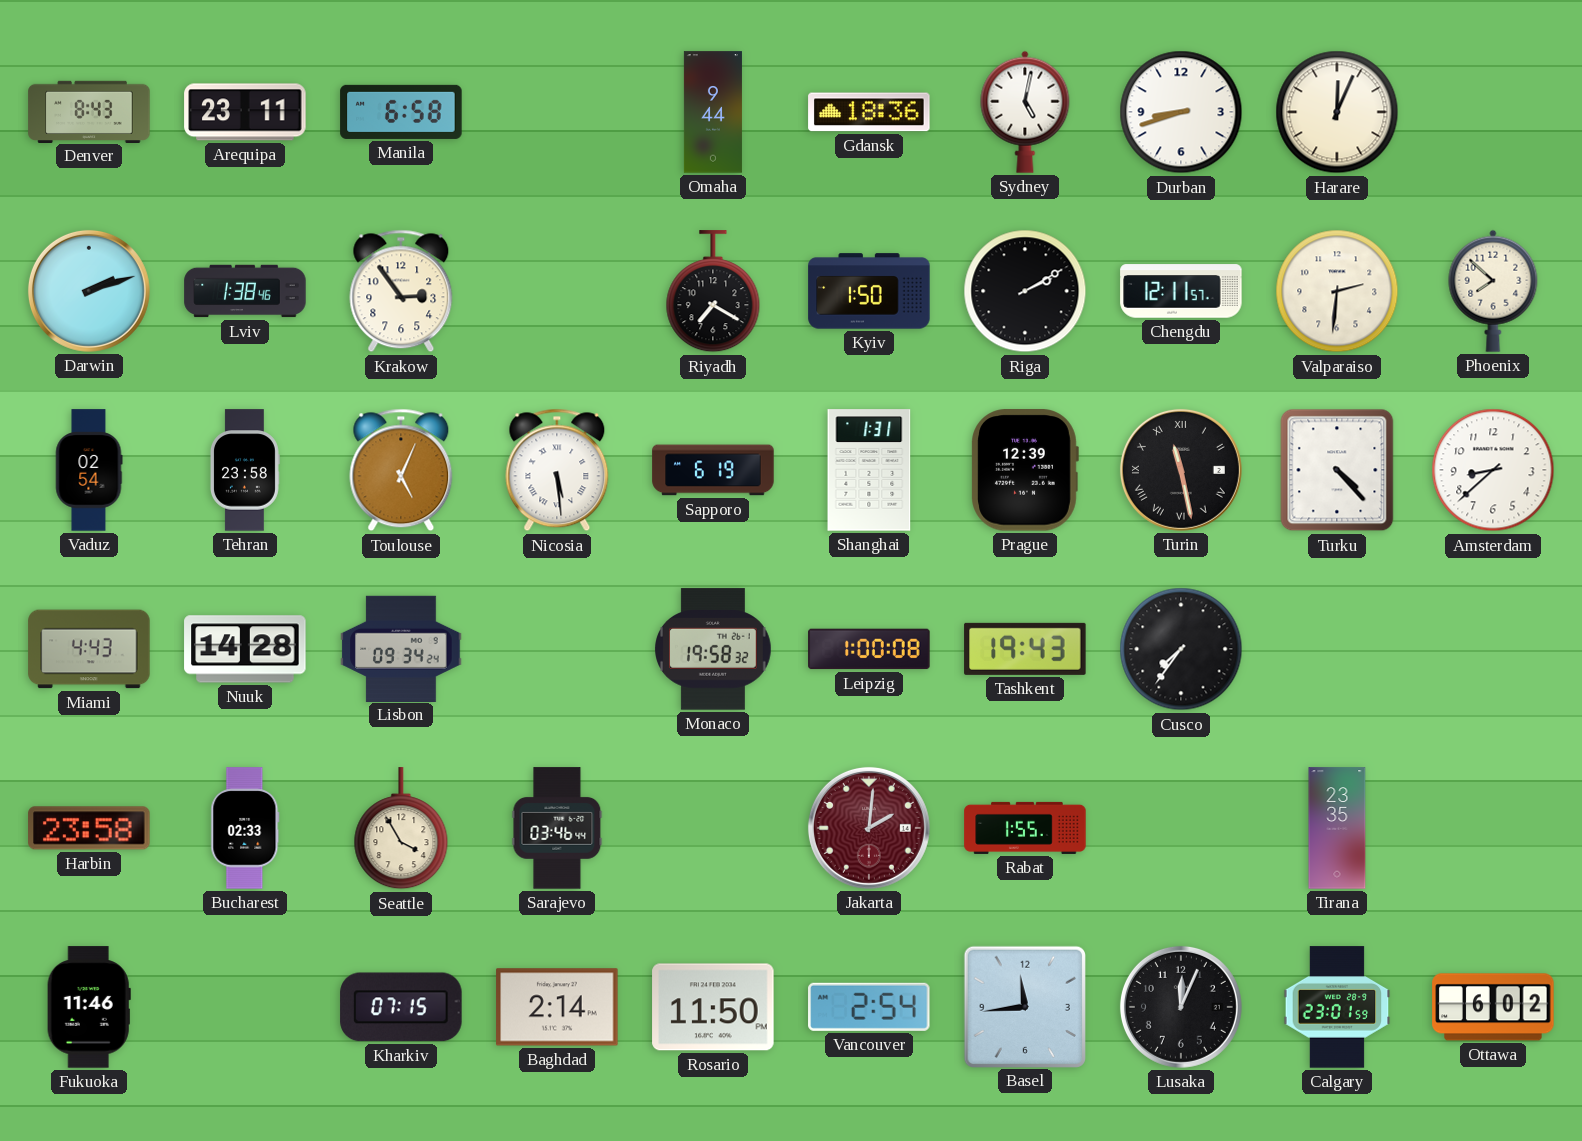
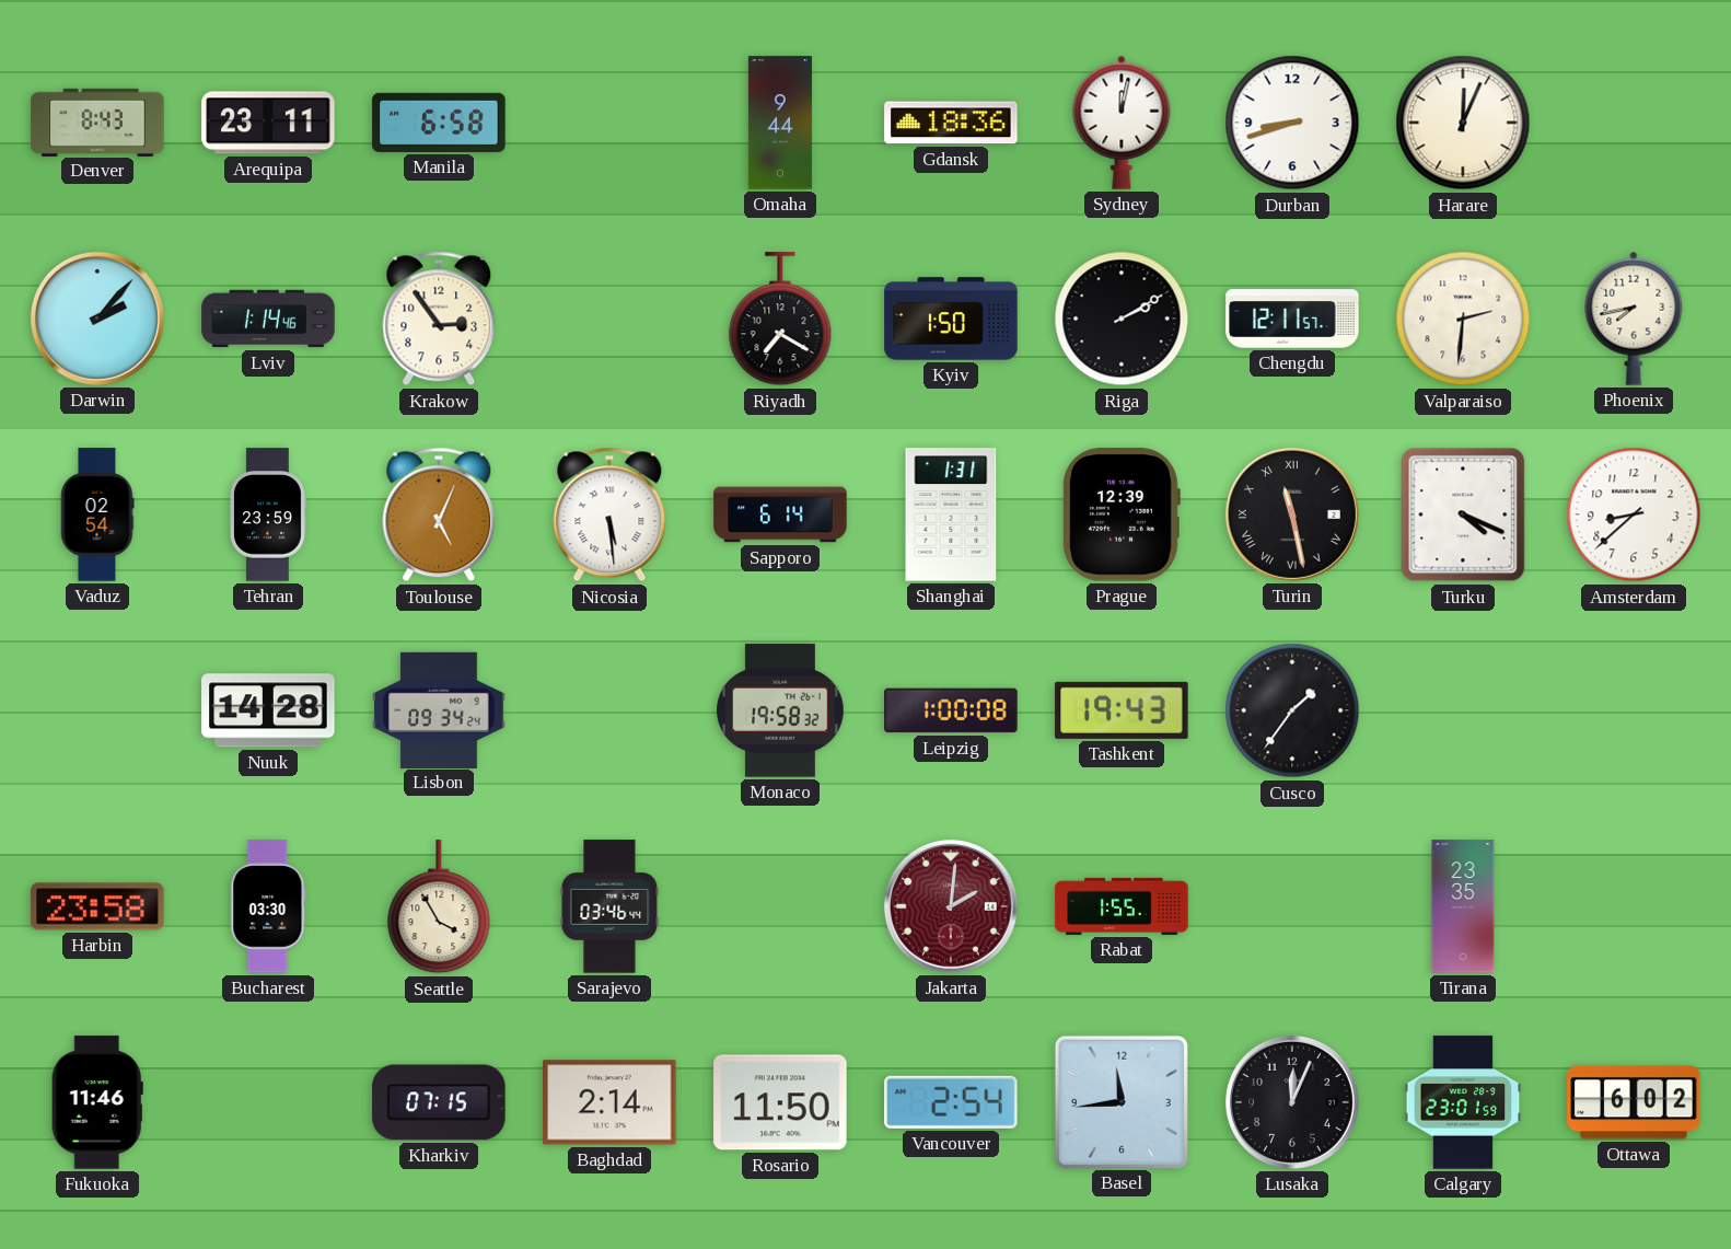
Sydney: 5:02 -> 12:02 (1122, 123)
Darwin: 2:12 -> 2:07 (97, 319)
Lviv: 1:38 -> 1:14 (268, 319)
Phoenix: 7:52 -> 7:43 (1634, 319)
Tehran: 23:58 -> 23:59 (267, 514)
Sapporo: 6:19 -> 6:14 (780, 514)
Turku: 4:23 -> 4:19 (1463, 514)
Miami: 4:43 -> none (89, 649)
Cusco: 7:36 -> 1:36 (1292, 710)
Bucharest: 02:33 -> 03:30 (268, 906)
